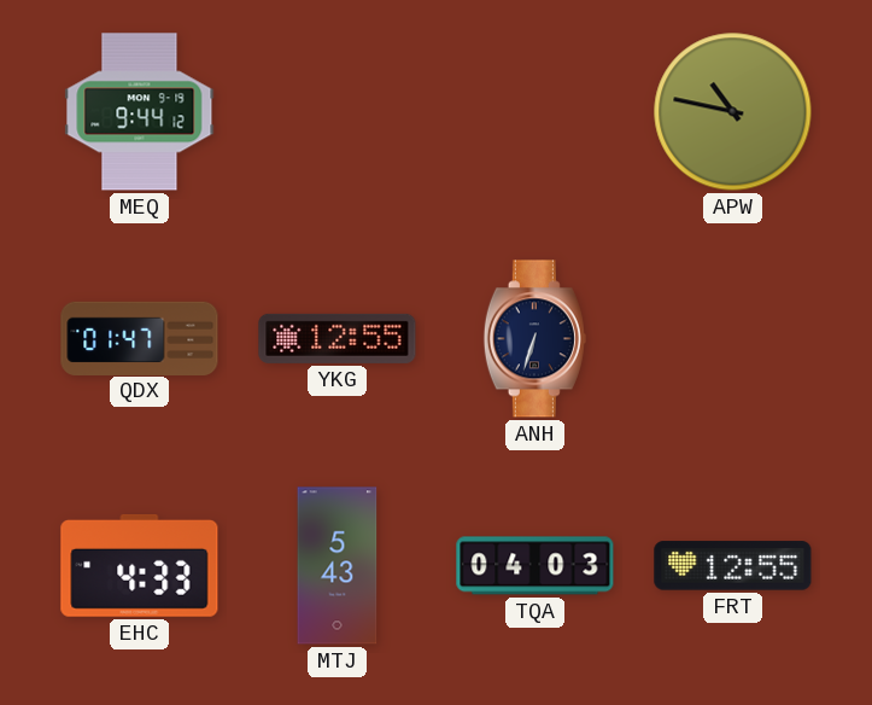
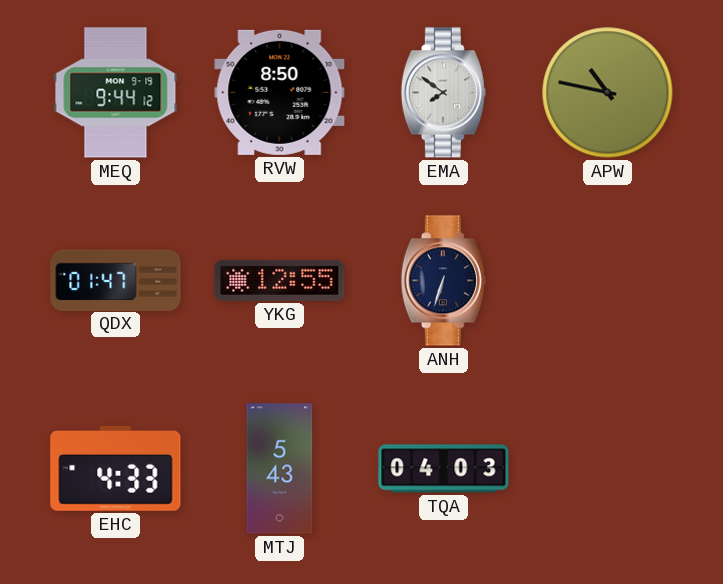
RVW: none -> 8:50 (280, 92)
EMA: none -> 7:51 (443, 93)
FRT: 12:55 -> none (733, 566)
